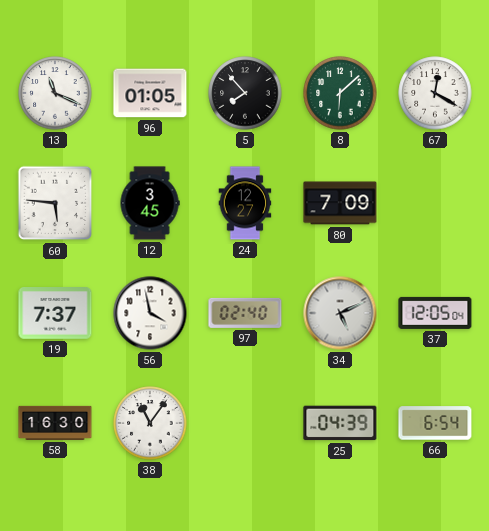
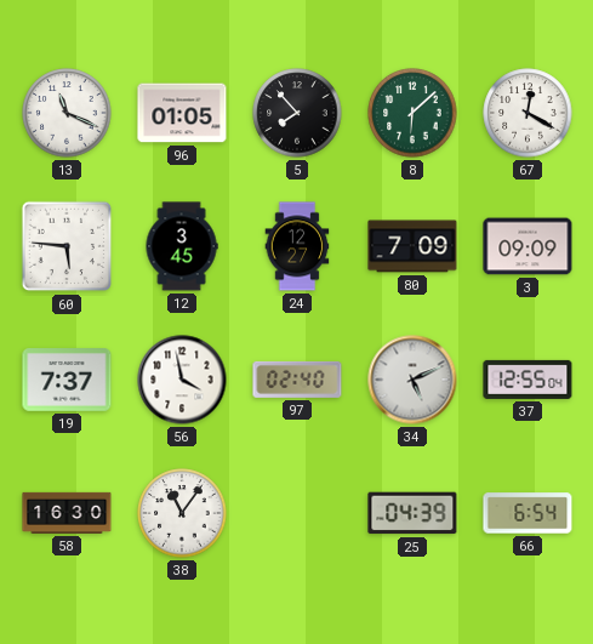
3: none -> 09:09 (528, 246)
37: 12:05 -> 12:55 (528, 380)
